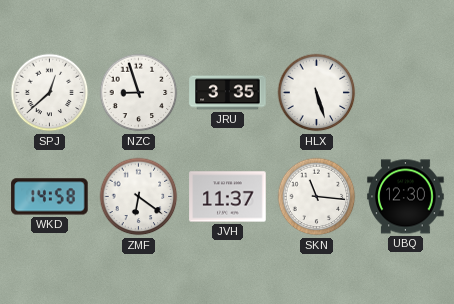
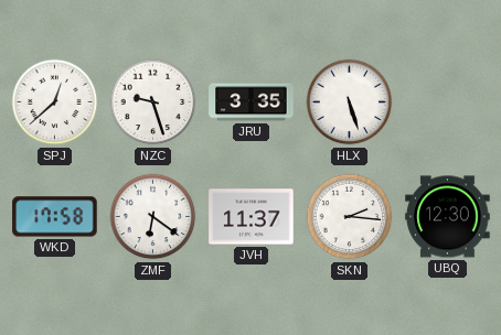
NZC: 8:57 -> 9:27 (153, 102)
WKD: 14:58 -> 17:58 (55, 217)
SKN: 11:16 -> 2:16 (350, 217)
